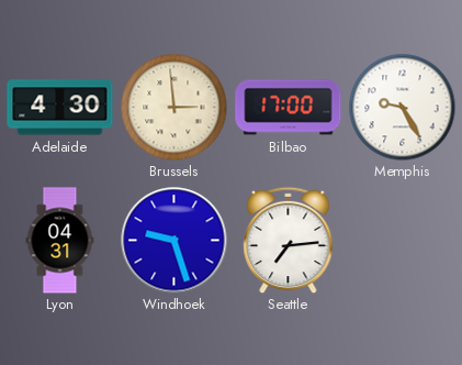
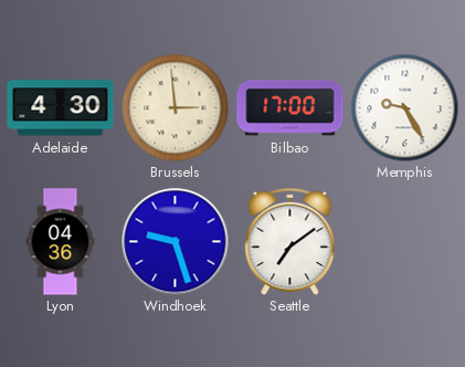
Lyon: 04:31 -> 04:36 (61, 242)
Seattle: 7:14 -> 7:09 (290, 241)
